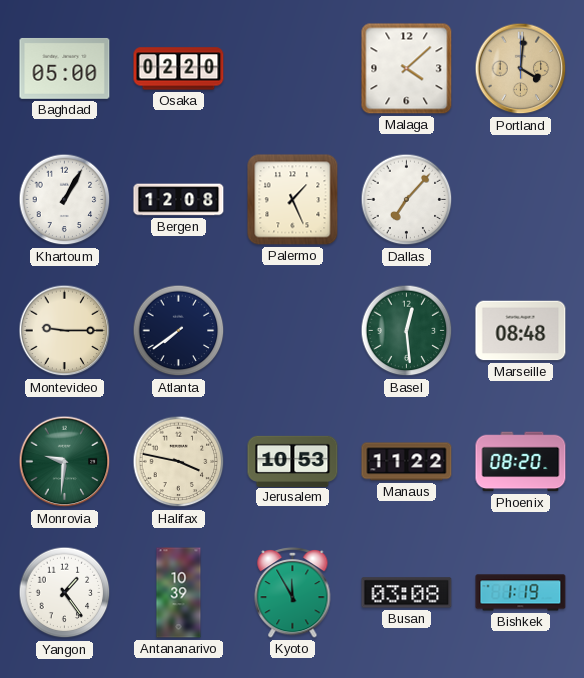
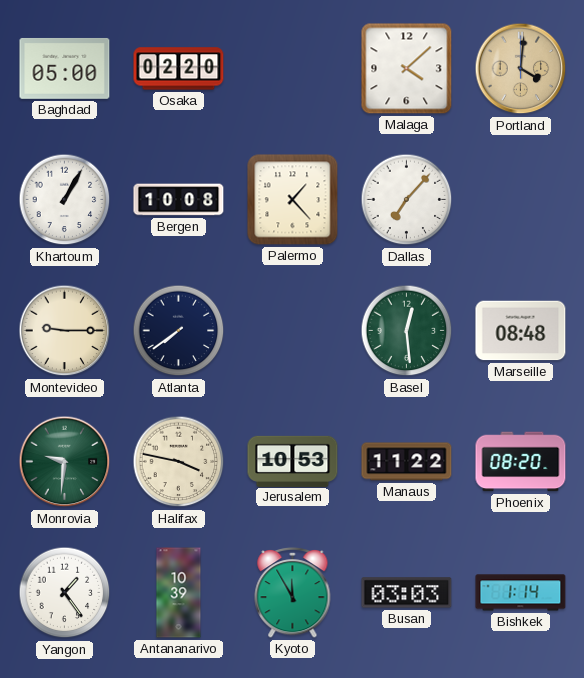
Bergen: 12:08 -> 10:08 (179, 200)
Palermo: 1:26 -> 1:23 (293, 200)
Busan: 03:08 -> 03:03 (407, 593)
Bishkek: 1:19 -> 1:14 (521, 593)
